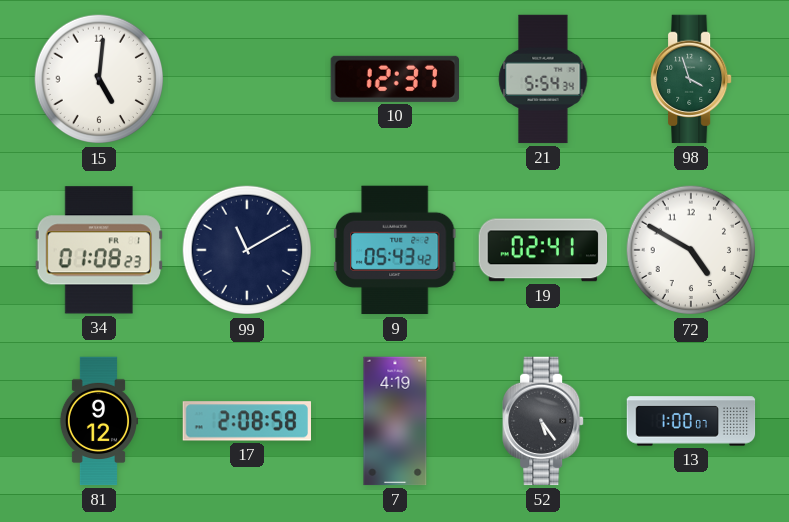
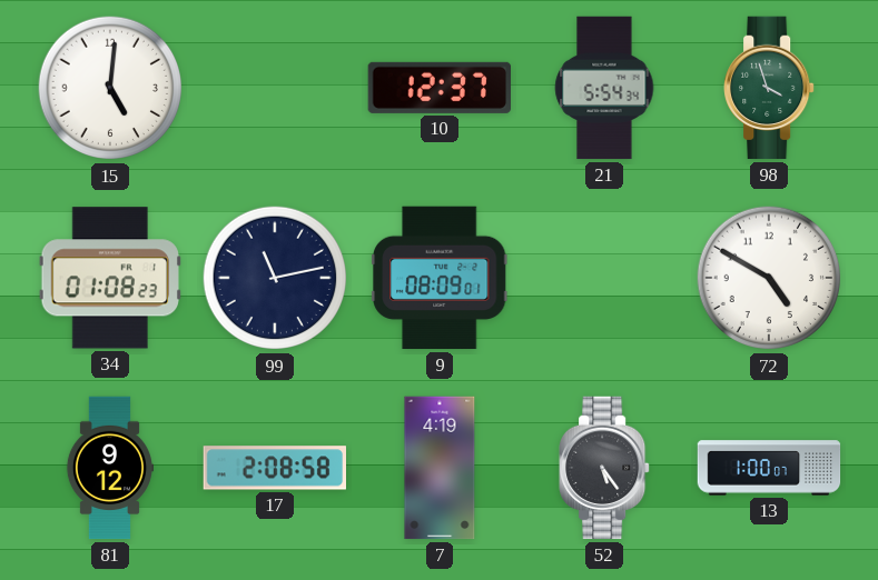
99: 11:10 -> 11:13 (275, 278)
9: 05:43 -> 08:09 (440, 278)
19: 02:41 -> none (543, 250)
